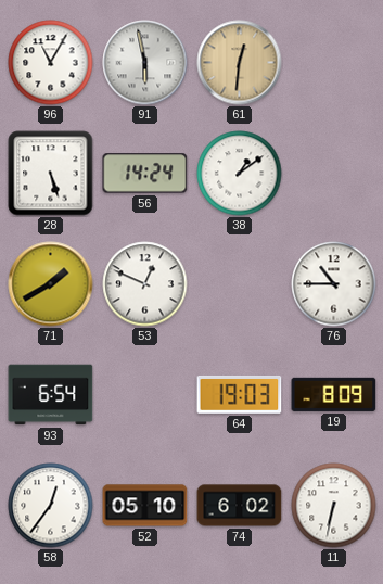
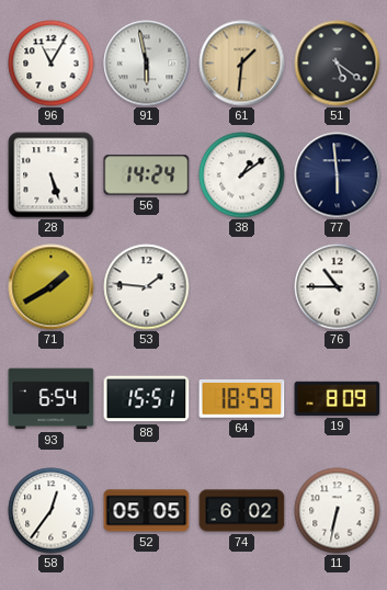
61: 12:31 -> 1:31 (242, 64)
51: none -> 5:21 (338, 64)
77: none -> 5:59 (338, 175)
53: 12:49 -> 1:46 (147, 287)
88: none -> 15:51 (147, 399)
64: 19:03 -> 18:59 (242, 398)
52: 05:10 -> 05:05 (147, 511)
